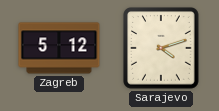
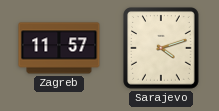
Zagreb: 5:12 -> 11:57 (59, 48)
